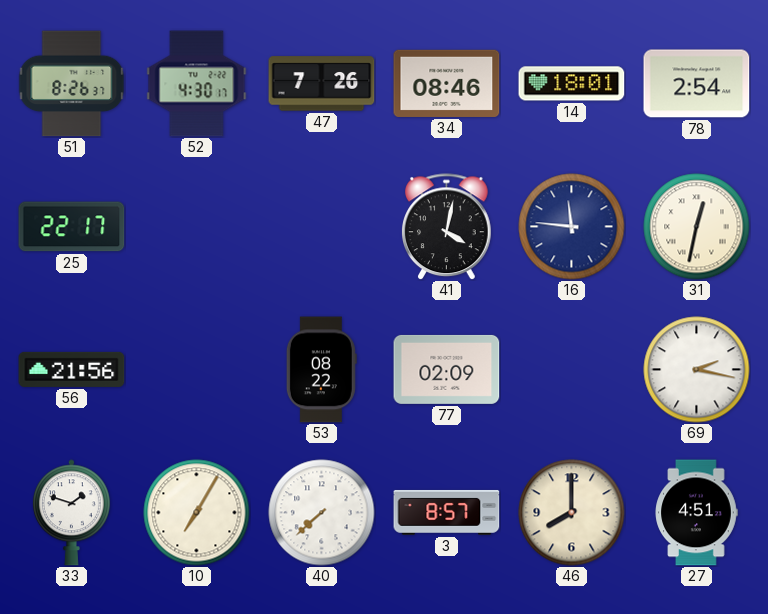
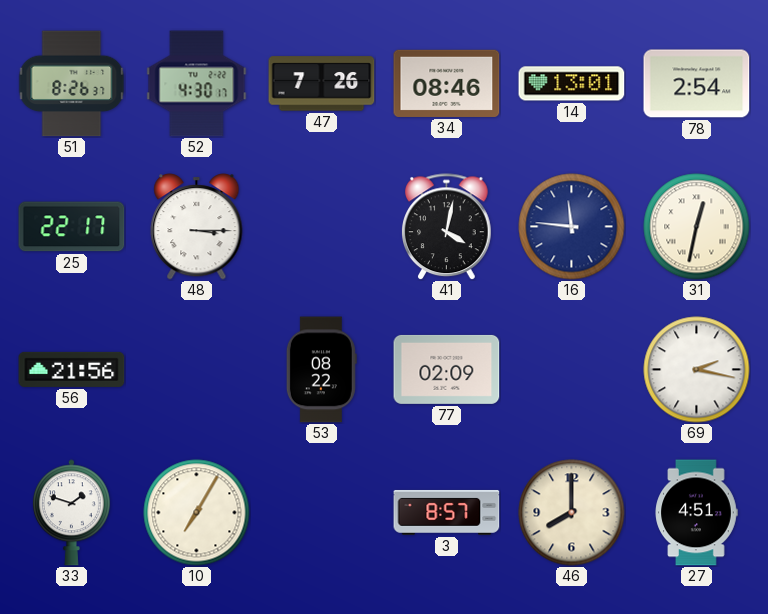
14: 18:01 -> 13:01 (572, 84)
48: none -> 3:15 (197, 227)
40: 7:38 -> none (322, 513)
